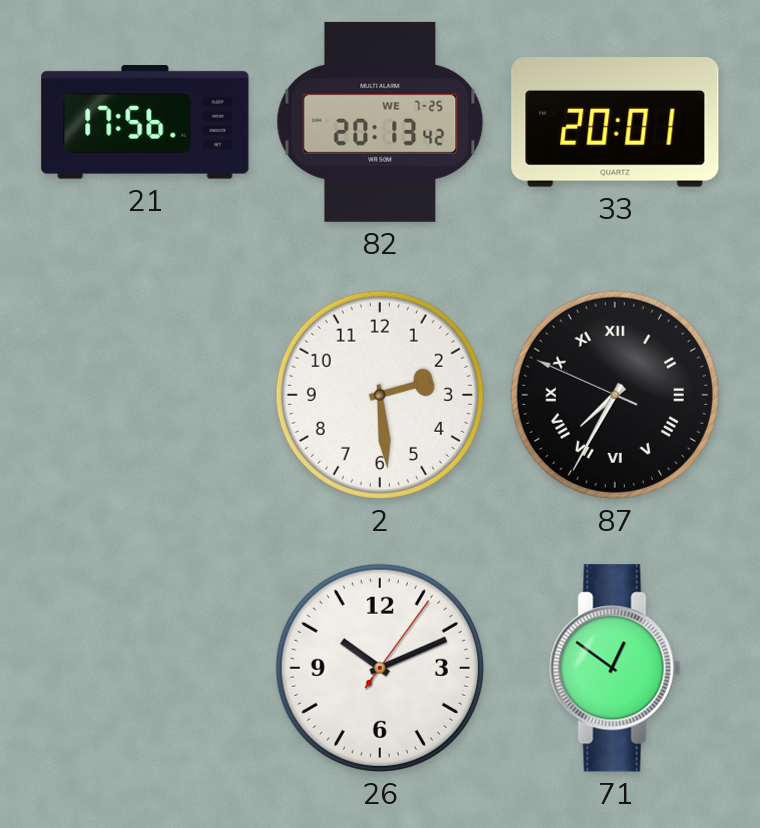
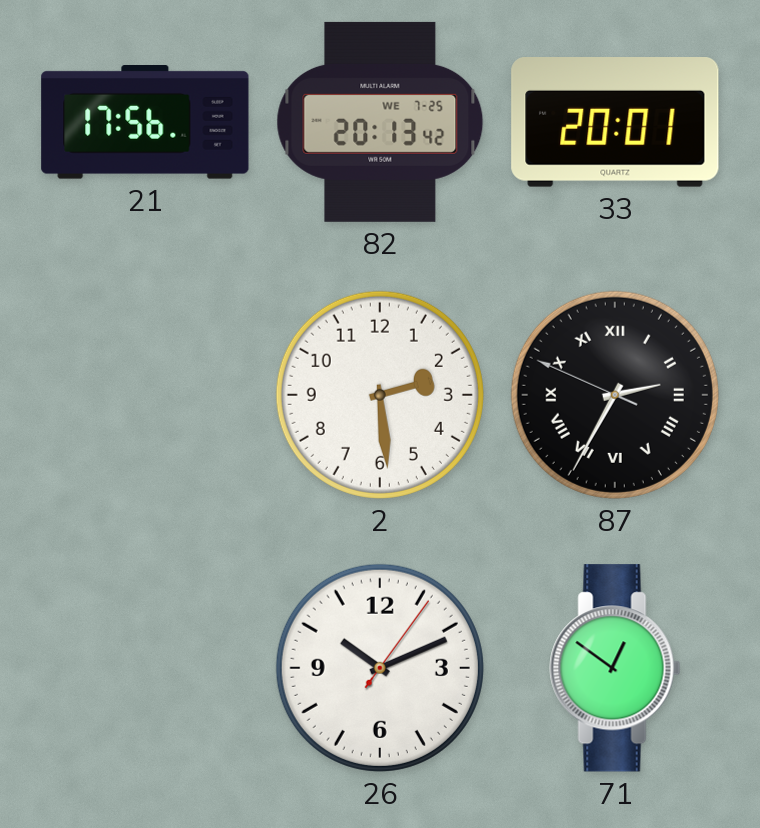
87: 7:34 -> 2:34 (615, 395)
